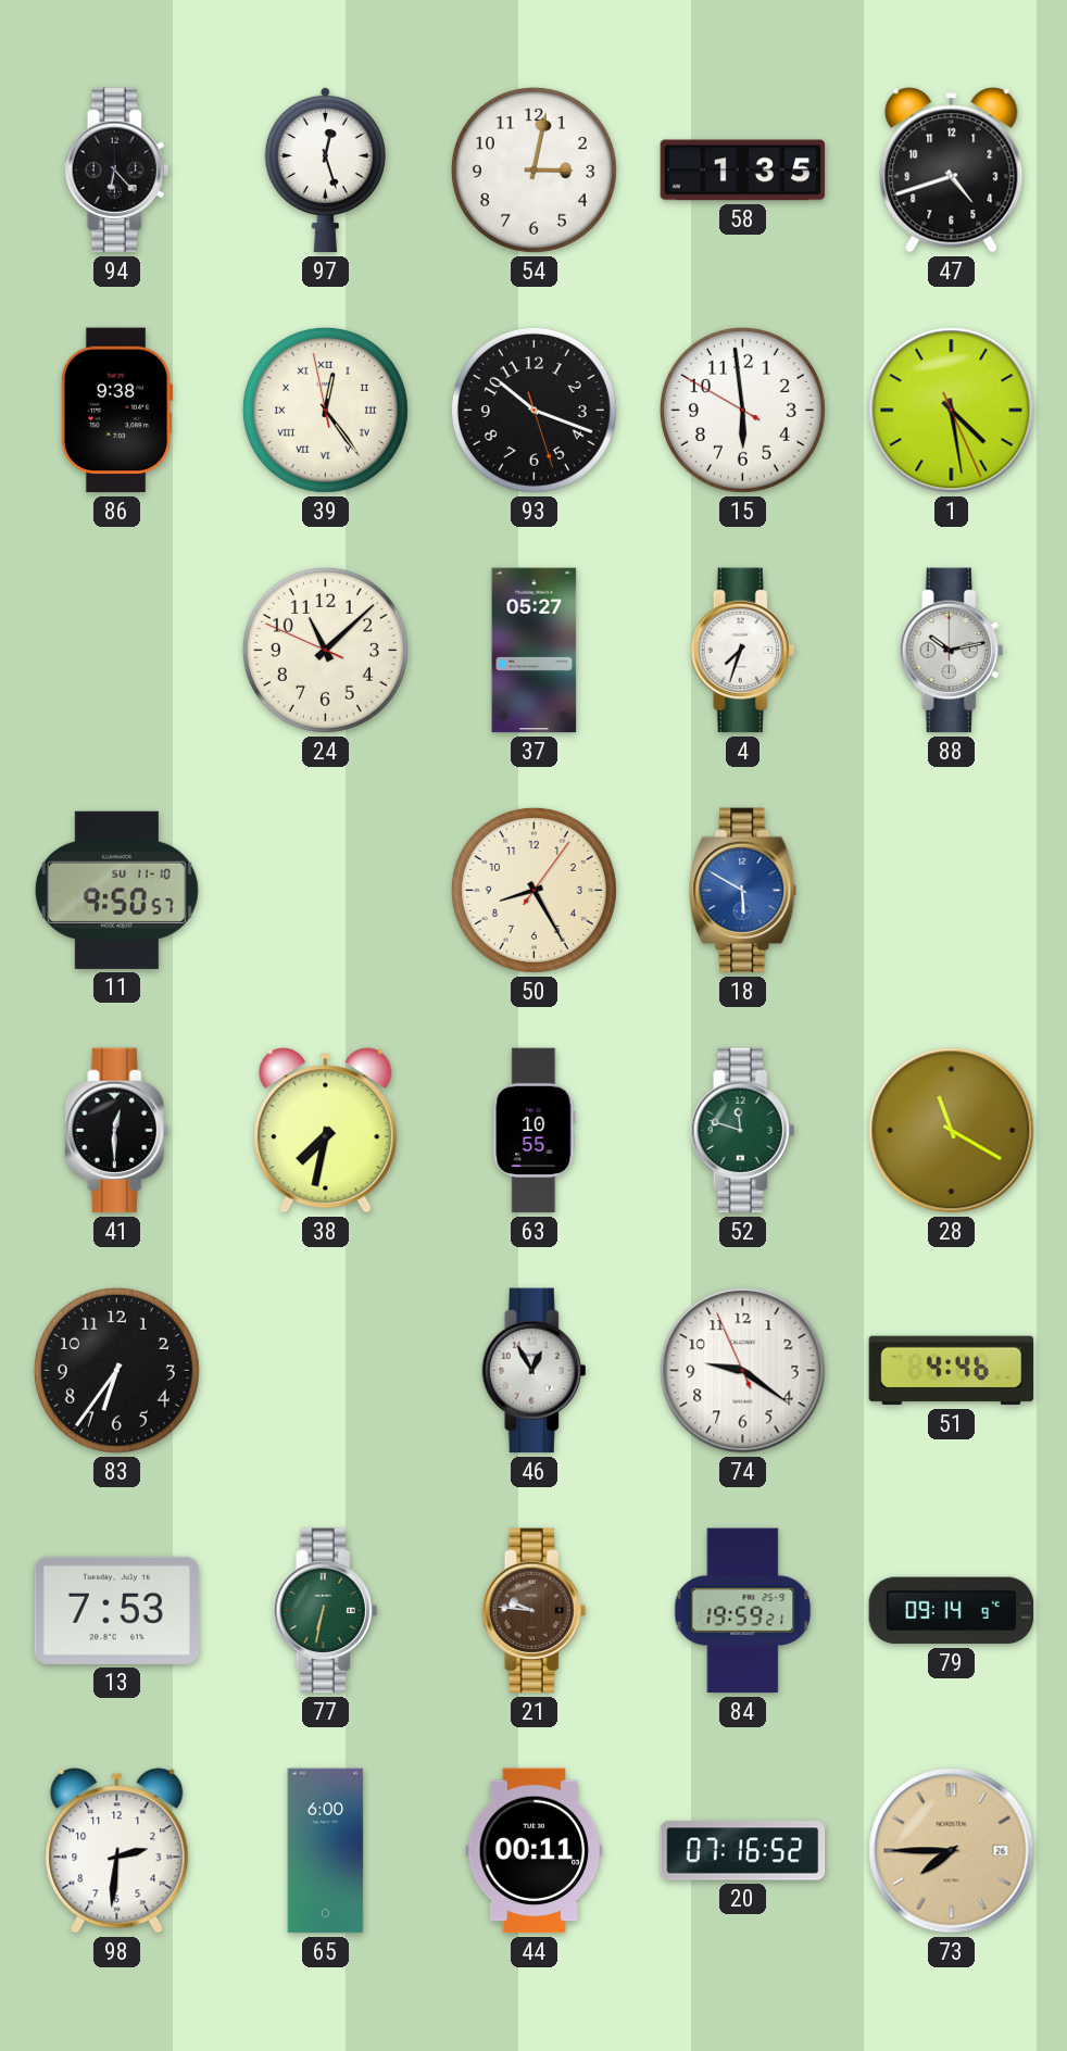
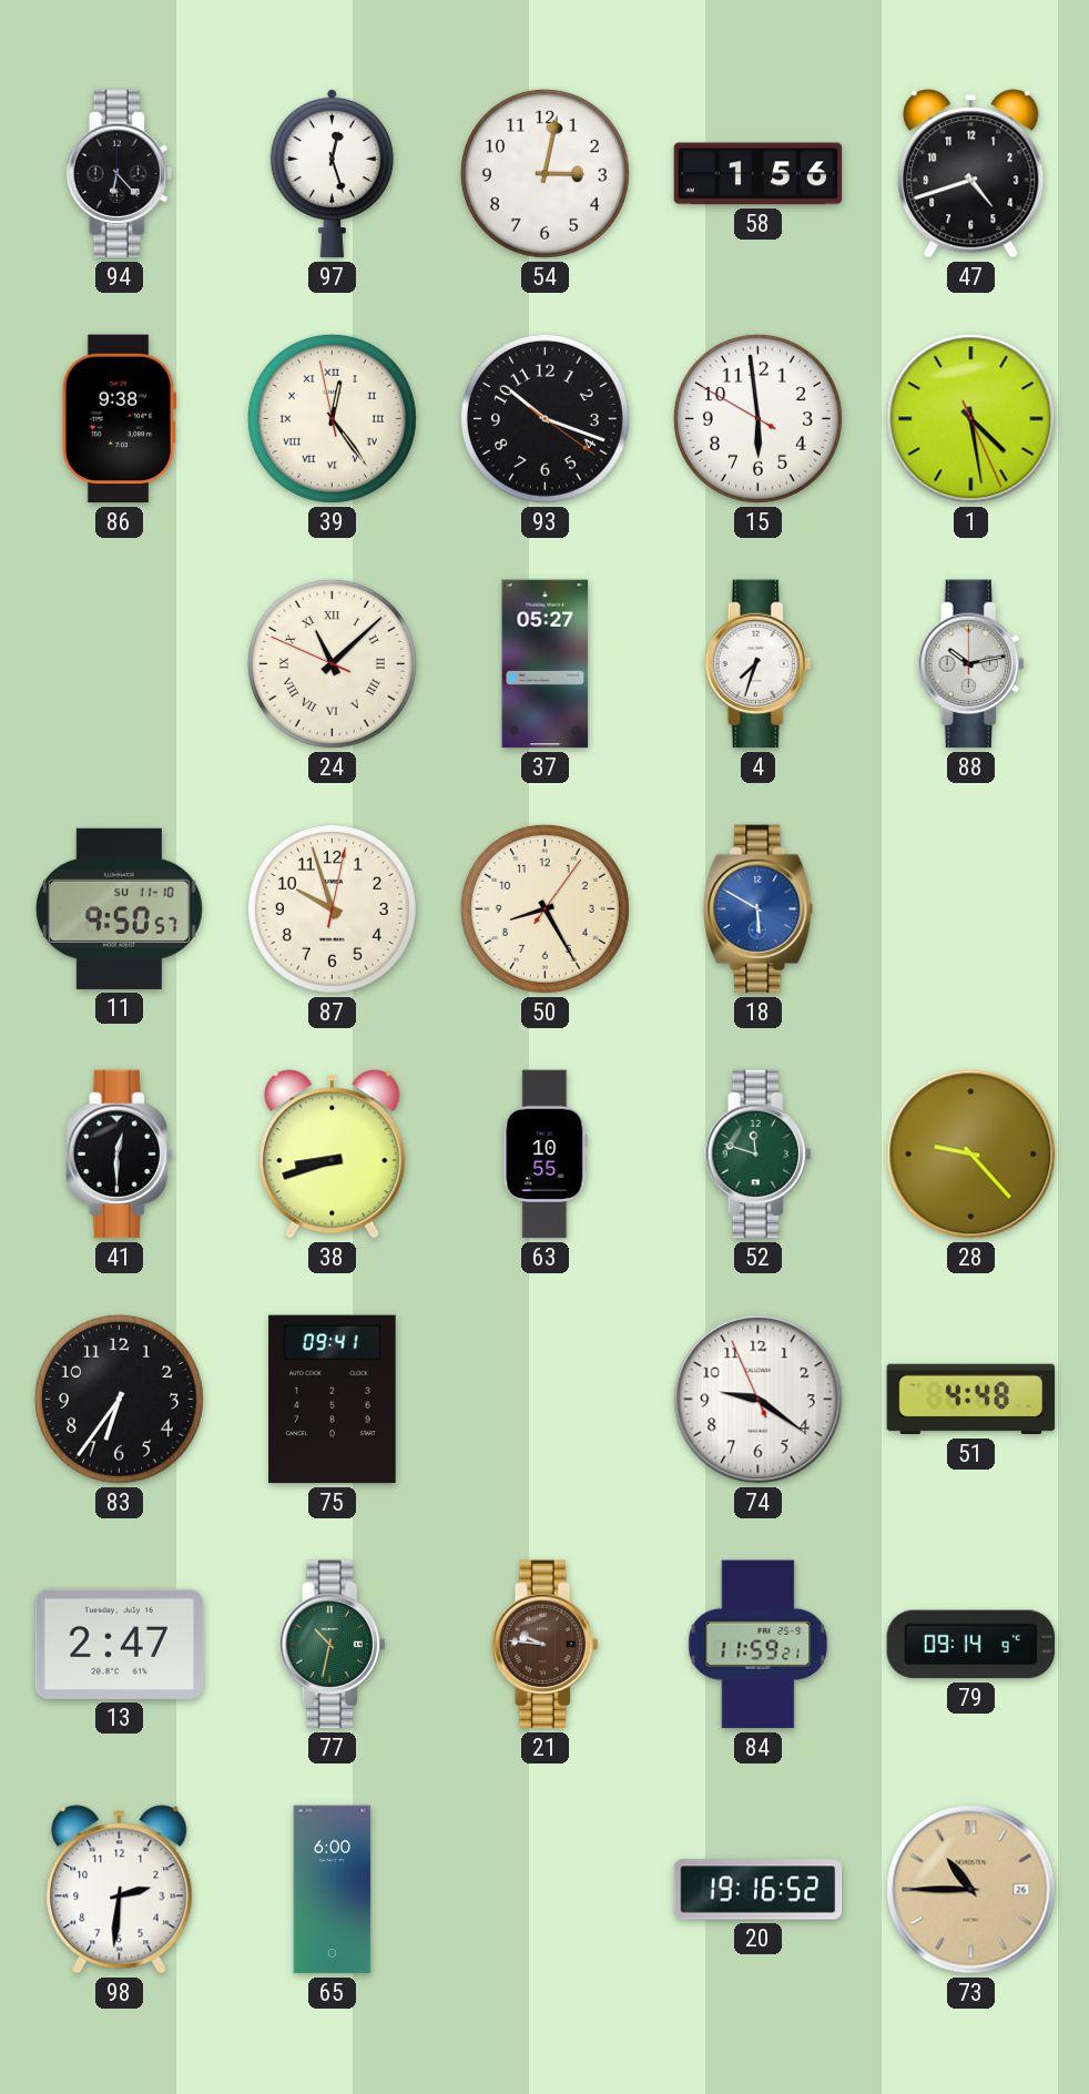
58: 1:35 -> 1:56 (759, 174)
93: 10:18:27 -> 10:18:21 (544, 418)
24 numerals: Arabic -> Roman (332, 663)
87: none -> 9:57 (332, 908)
38: 7:32 -> 8:42 (333, 1155)
28: 11:20 -> 9:23 (971, 1155)
75: none -> 09:41 (333, 1400)
46: 12:55 -> none (535, 1371)
51: 4:46 -> 4:48 (971, 1400)
13: 7:53 -> 2:47 (120, 1644)
77: 6:32 -> 10:32 (333, 1645)
84: 19:59 -> 11:59 (759, 1645)
44: 00:11 -> none (535, 1851)
20: 07:16 -> 19:16 (759, 1890)
73: 7:45 -> 10:45 (971, 1890)
